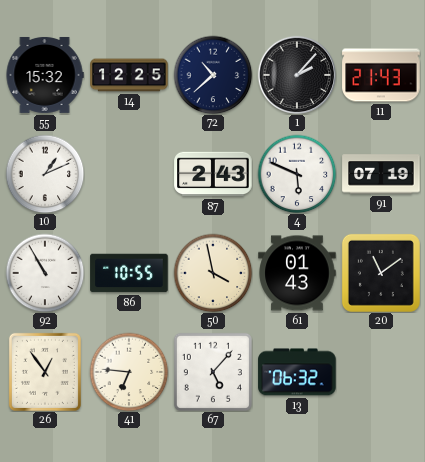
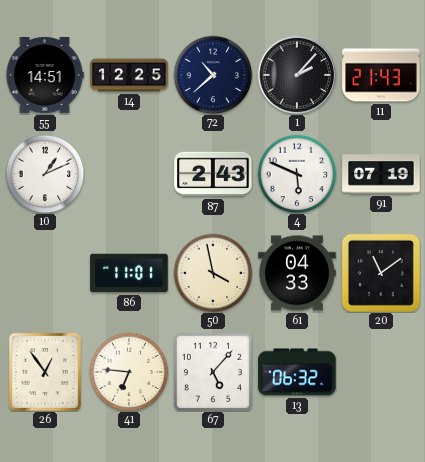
55: 15:32 -> 14:51 (45, 75)
92: 10:55 -> none (45, 273)
86: 10:55 -> 11:01 (129, 273)
61: 01:43 -> 04:33 (297, 273)
